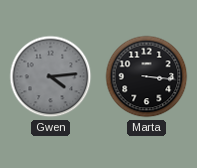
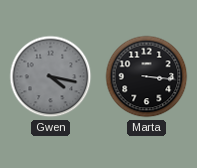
Gwen: 4:14 -> 4:17 (51, 77)
